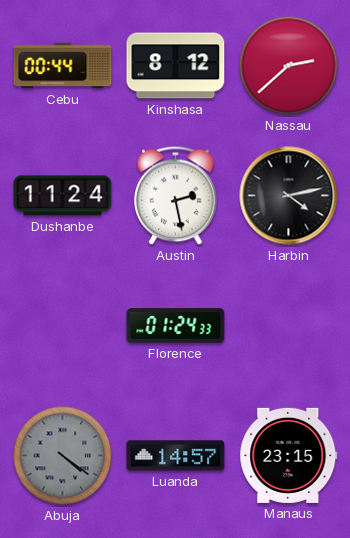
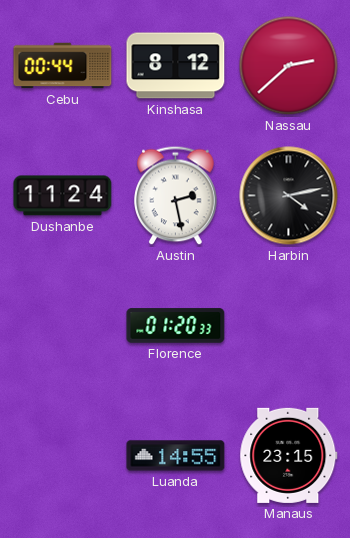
Florence: 01:24 -> 01:20 (176, 326)
Abuja: 4:21 -> none (63, 456)
Luanda: 14:57 -> 14:55 (176, 456)
